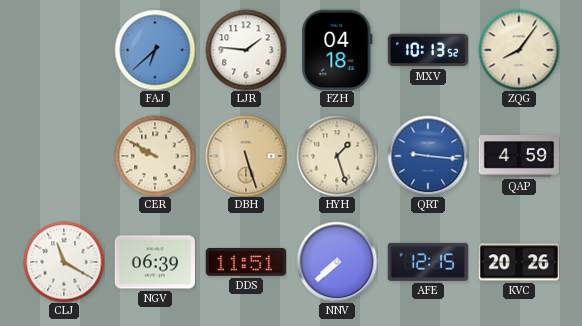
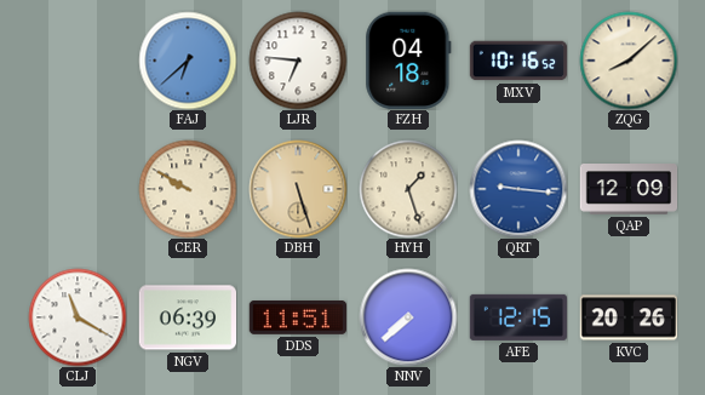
LJR: 1:46 -> 6:46 (298, 61)
MXV: 10:13 -> 10:16 (518, 61)
ZQG: 8:06 -> 8:08 (629, 61)
QAP: 4:59 -> 12:09 (629, 189)
